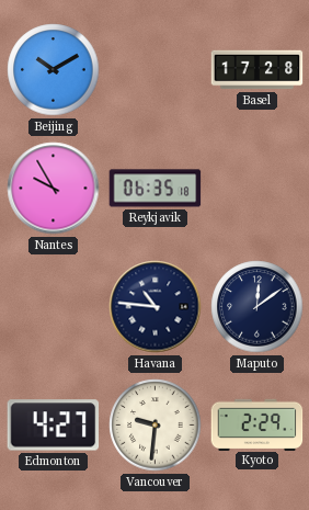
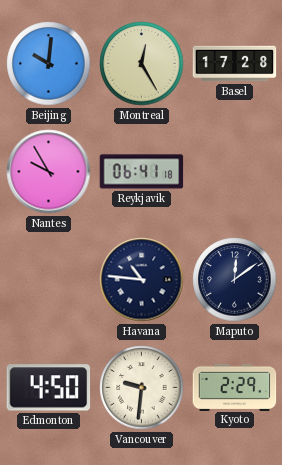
Beijing: 10:10 -> 10:01 (49, 64)
Montreal: none -> 12:25 (142, 64)
Reykjavik: 06:35 -> 06:41 (142, 172)
Edmonton: 4:27 -> 4:50 (49, 388)
